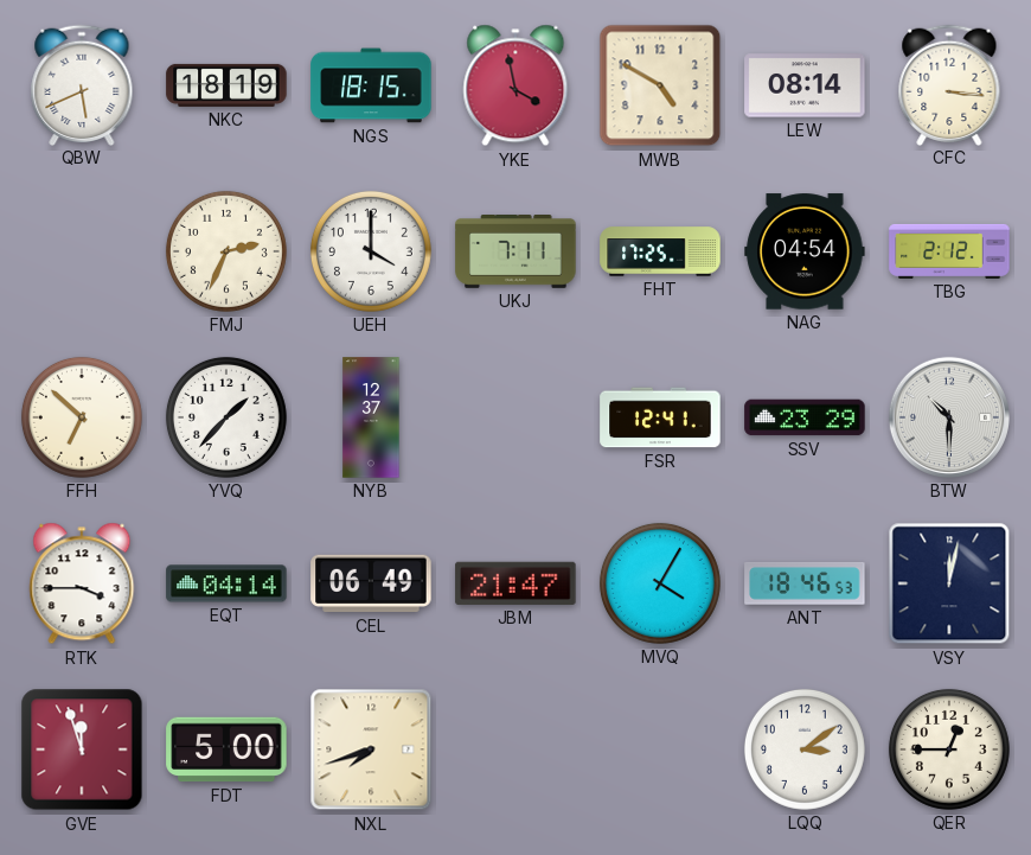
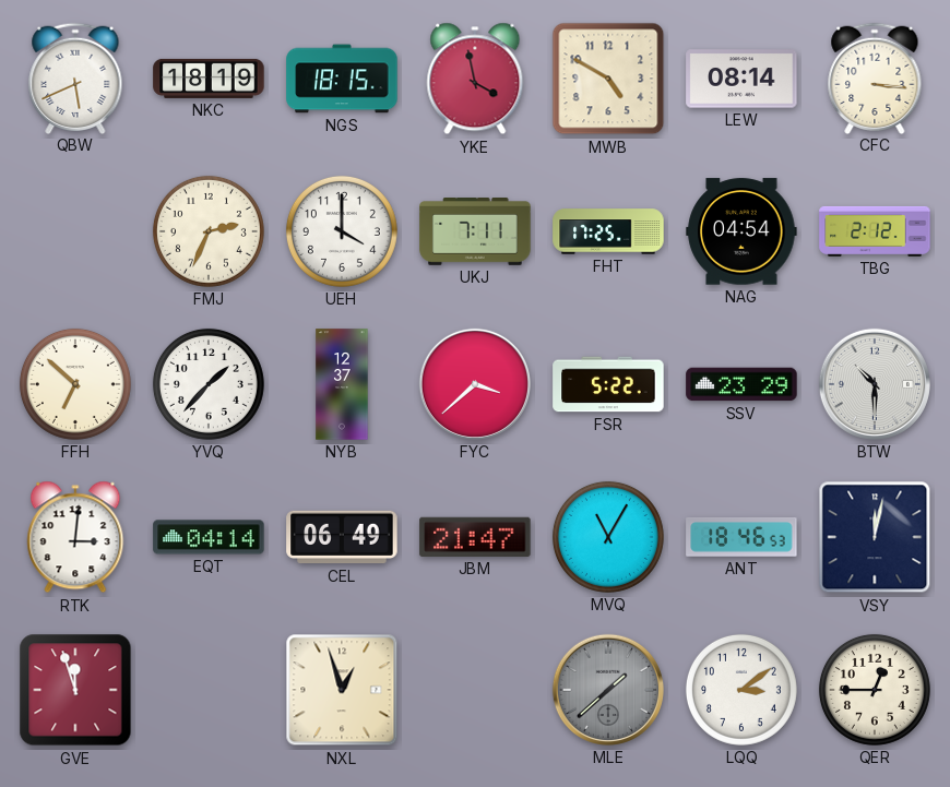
FYC: none -> 3:38 (475, 384)
FSR: 12:41 -> 5:22 (608, 384)
RTK: 3:45 -> 3:01 (75, 537)
MVQ: 4:05 -> 11:05 (608, 537)
FDT: 5:00 -> none (226, 749)
NXL: 7:42 -> 12:57 (342, 690)
MLE: none -> 1:38 (608, 690)
